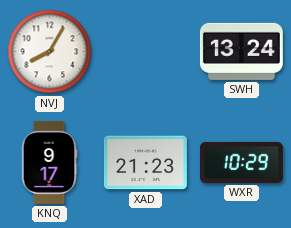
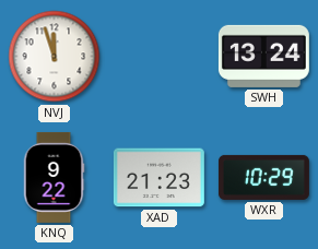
NVJ: 8:05 -> 11:57 (55, 57)
KNQ: 9:17 -> 9:22 (54, 177)
